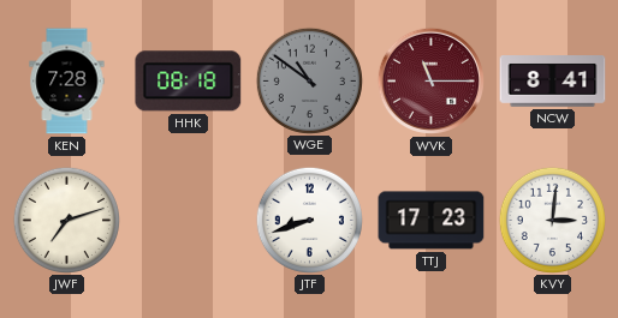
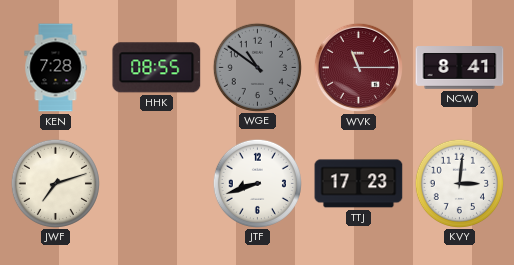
HHK: 08:18 -> 08:55 (157, 68)
